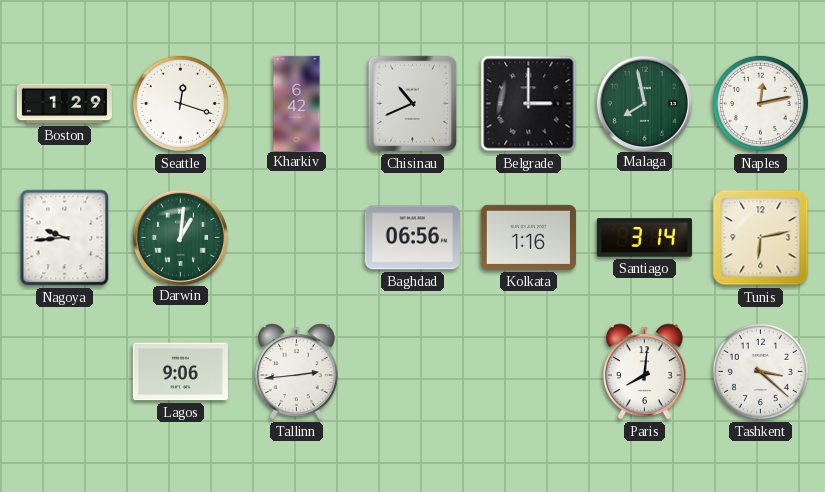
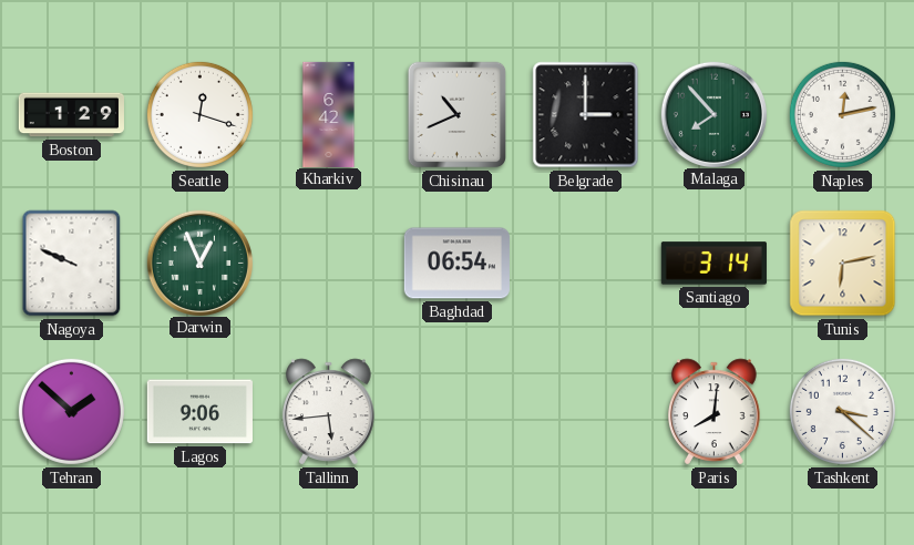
Malaga: 7:58 -> 7:53 (713, 114)
Nagoya: 9:44 -> 9:49 (72, 264)
Darwin: 1:01 -> 12:56 (199, 263)
Baghdad: 06:56 -> 06:54 (456, 264)
Kolkata: 1:16 -> none (528, 237)
Tehran: none -> 1:52 (71, 411)
Tallinn: 2:44 -> 5:44 (329, 412)
